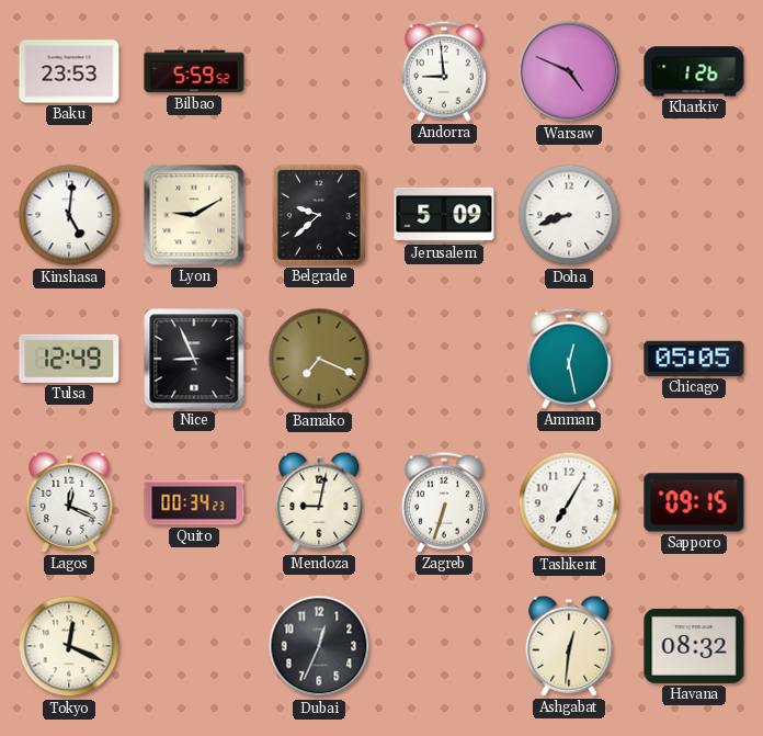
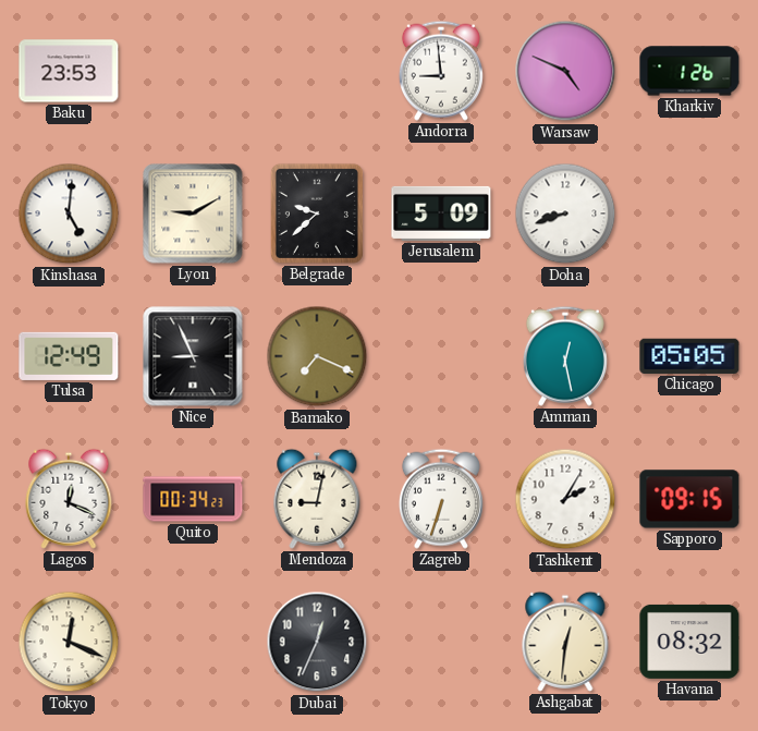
Bilbao: 5:59 -> none (194, 71)
Tashkent: 7:05 -> 2:05 (565, 499)
